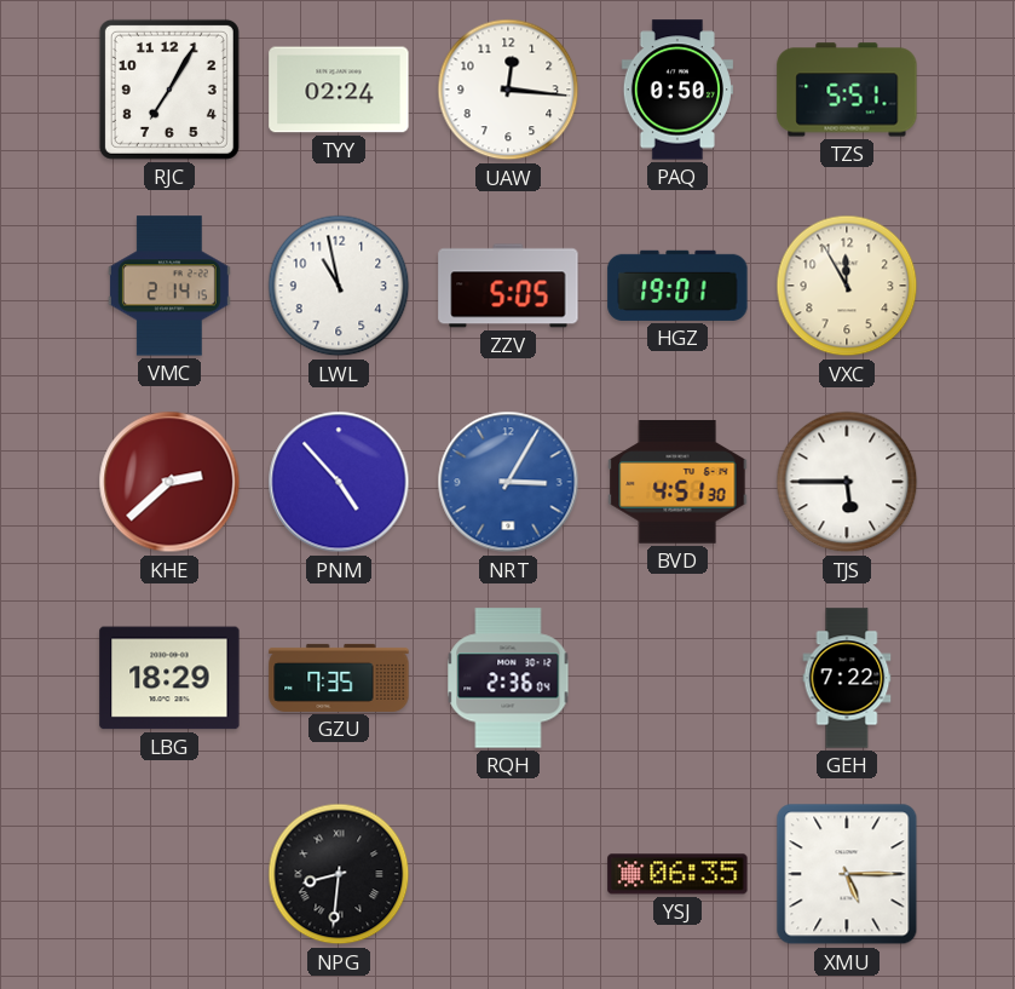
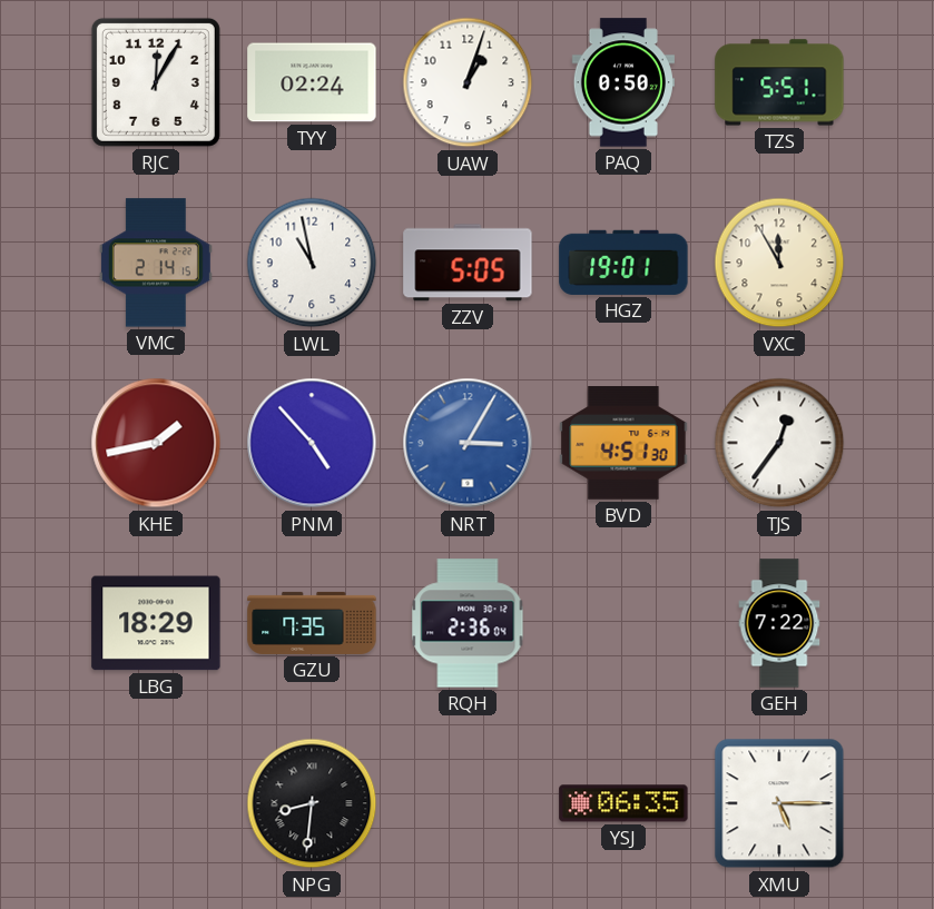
RJC: 7:05 -> 12:05 (156, 82)
UAW: 12:16 -> 1:03 (468, 82)
KHE: 2:38 -> 1:43 (156, 443)
TJS: 5:45 -> 12:36 (779, 443)
